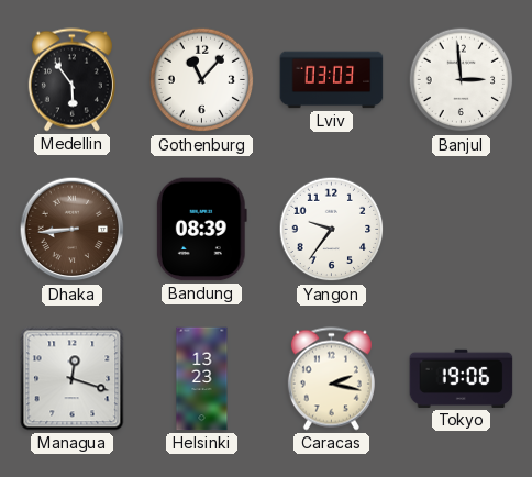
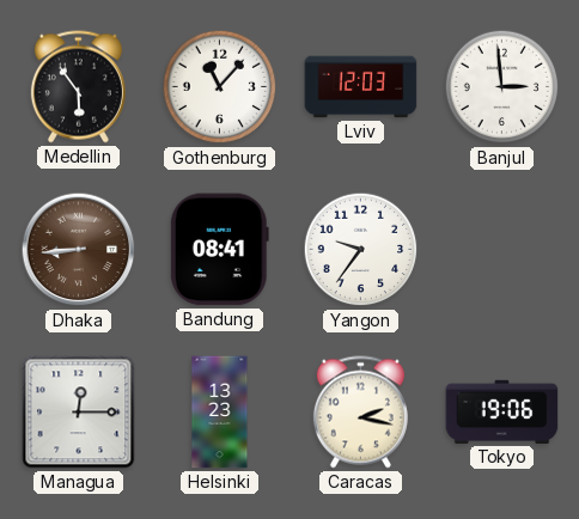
Lviv: 03:03 -> 12:03 (361, 87)
Bandung: 08:39 -> 08:41 (219, 250)
Managua: 12:18 -> 12:15 (79, 413)
